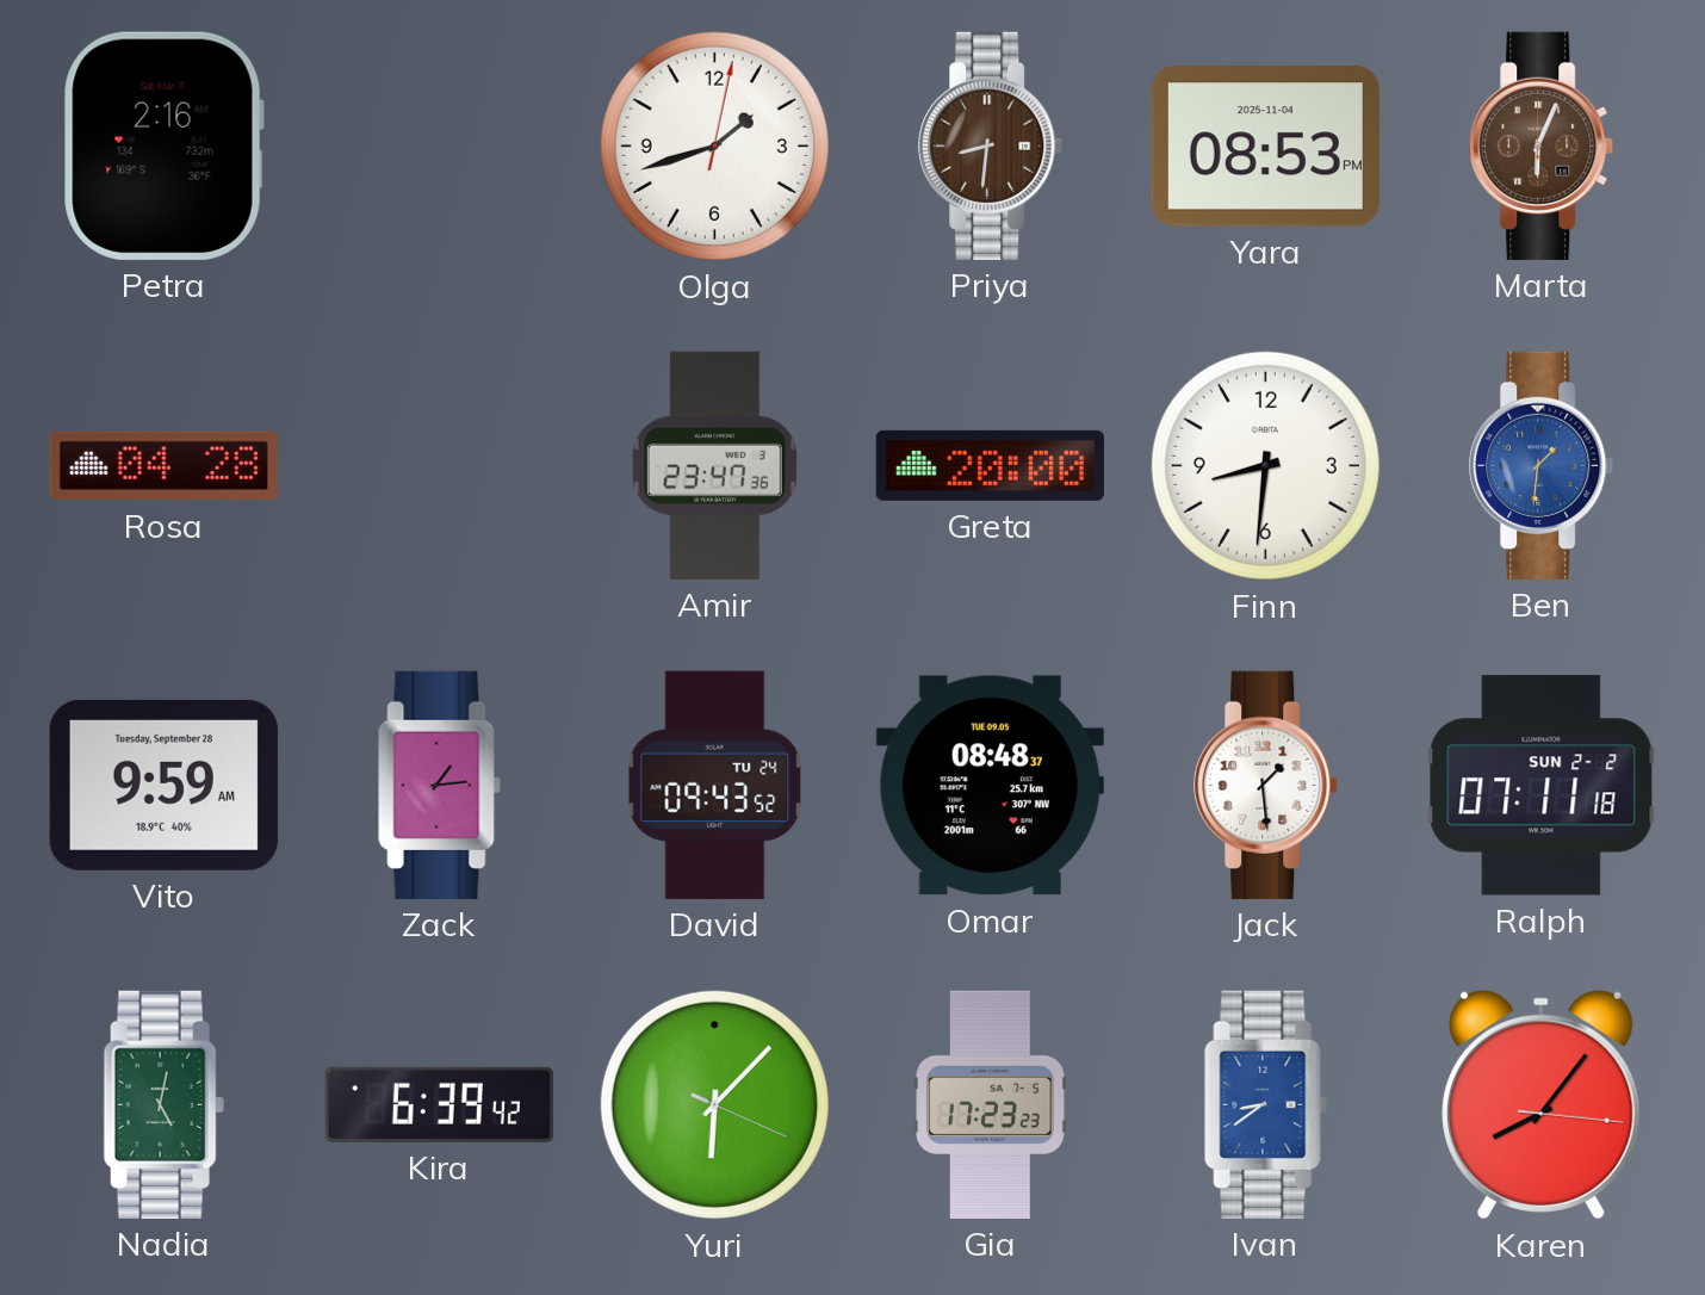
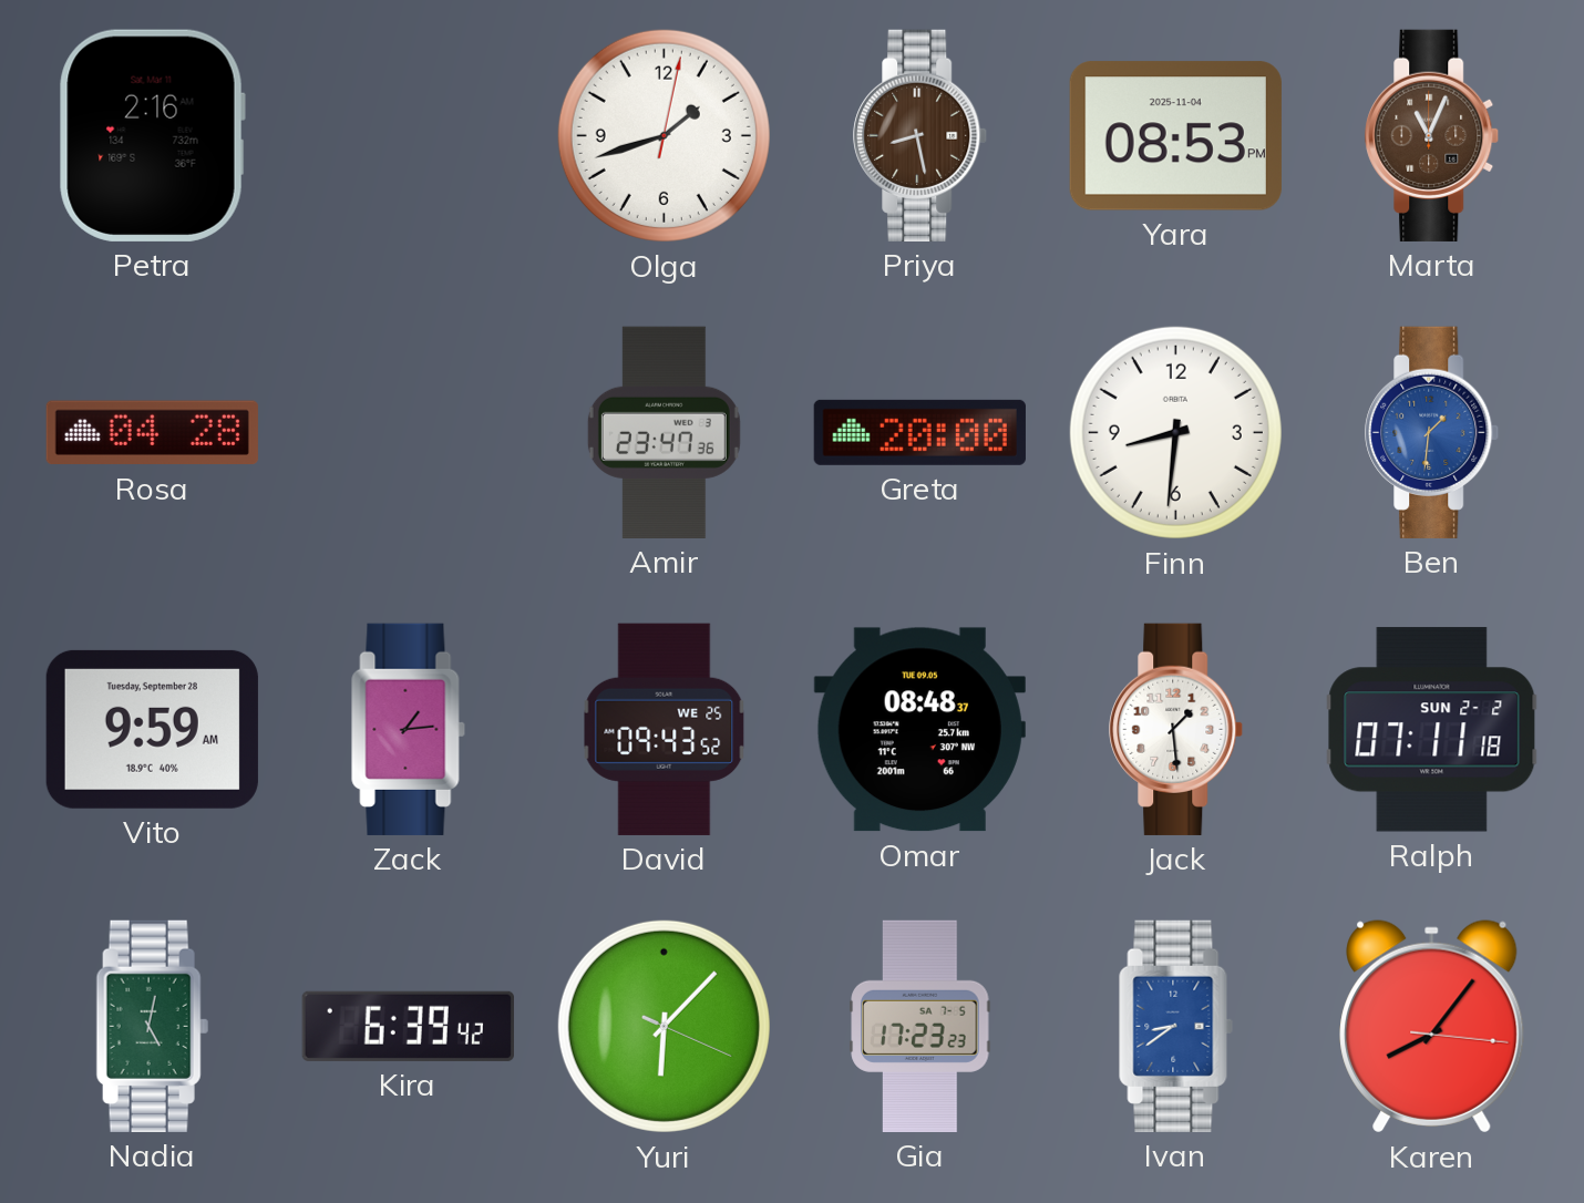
Priya: 8:31 -> 8:28 (920, 135)
Marta: 6:04 -> 11:04 (1432, 135)
David date: TU 24 -> WE 25 (665, 729)
